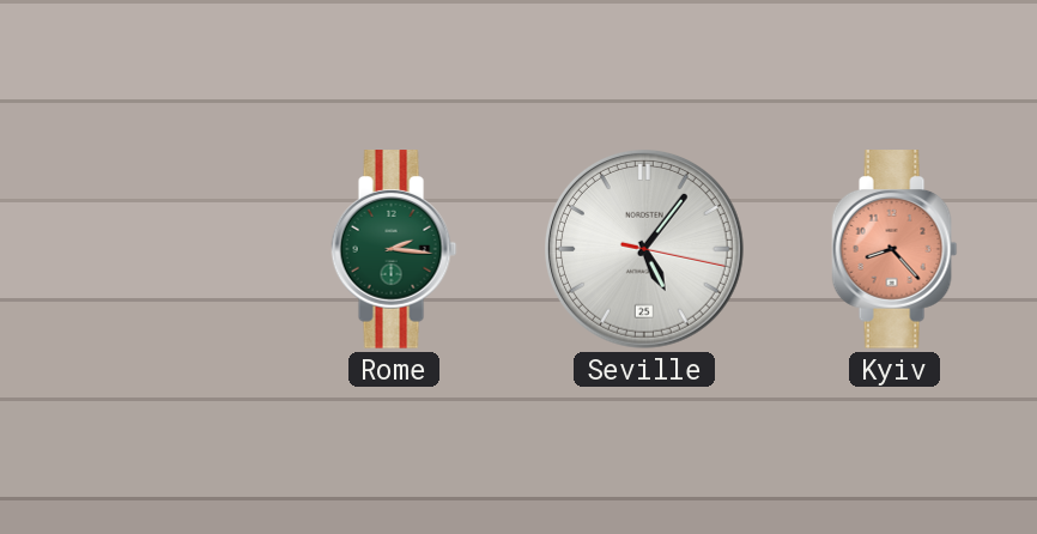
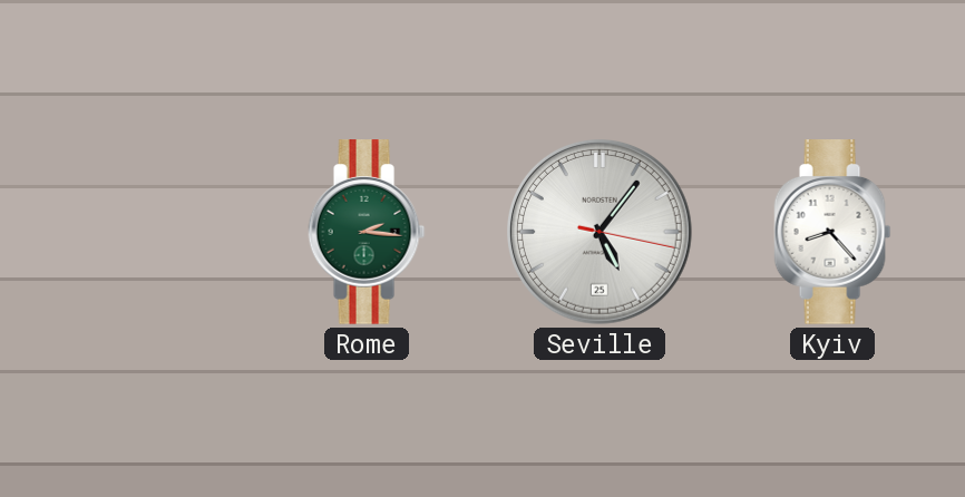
Kyiv dial: salmon -> white (832, 232)
